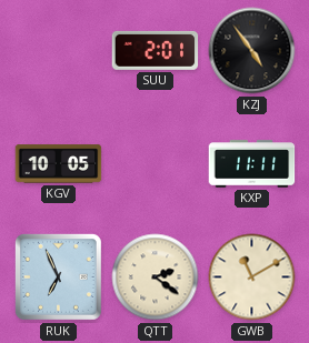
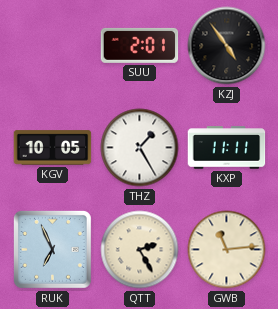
THZ: none -> 1:25 (140, 148)
QTT: 2:21 -> 2:25 (140, 250)
GWB: 11:10 -> 11:14 (227, 250)
